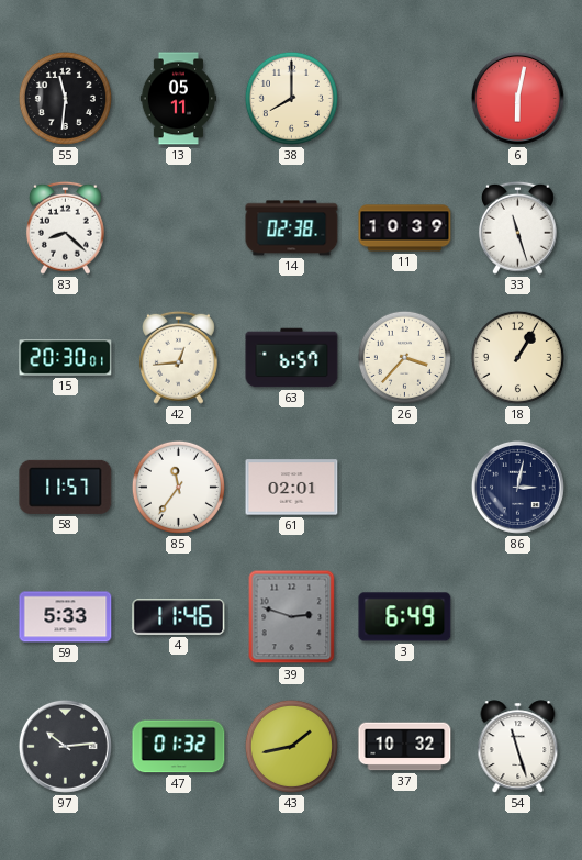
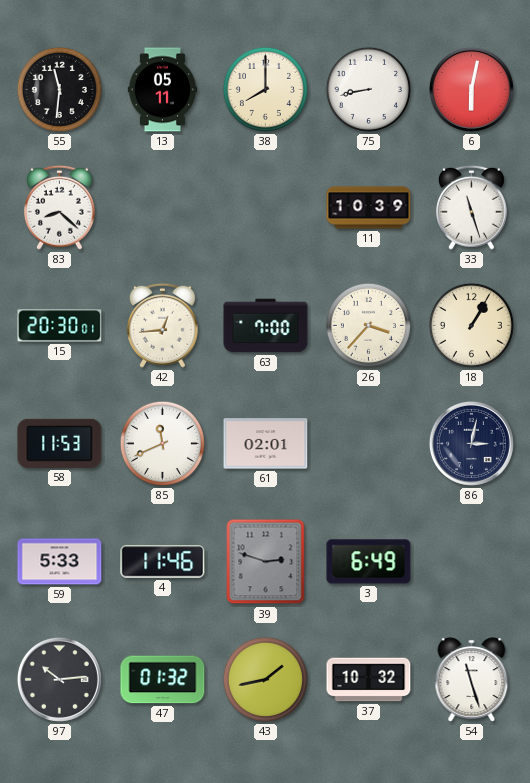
75: none -> 8:43 (368, 89)
14: 02:38 -> none (292, 228)
63: 6:57 -> 7:00 (266, 326)
58: 11:57 -> 11:53 (60, 443)
85: 11:36 -> 11:41 (162, 443)
